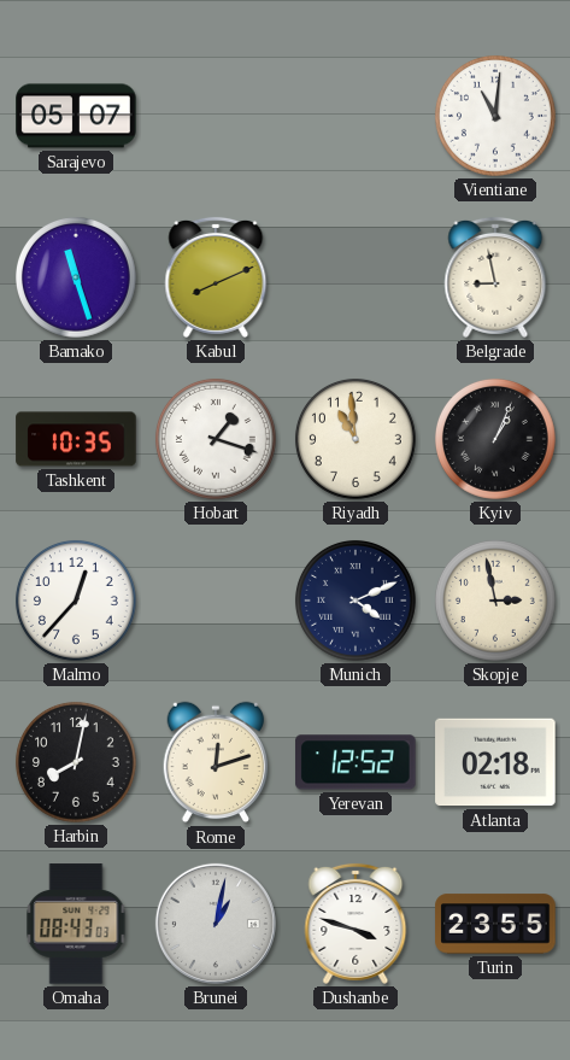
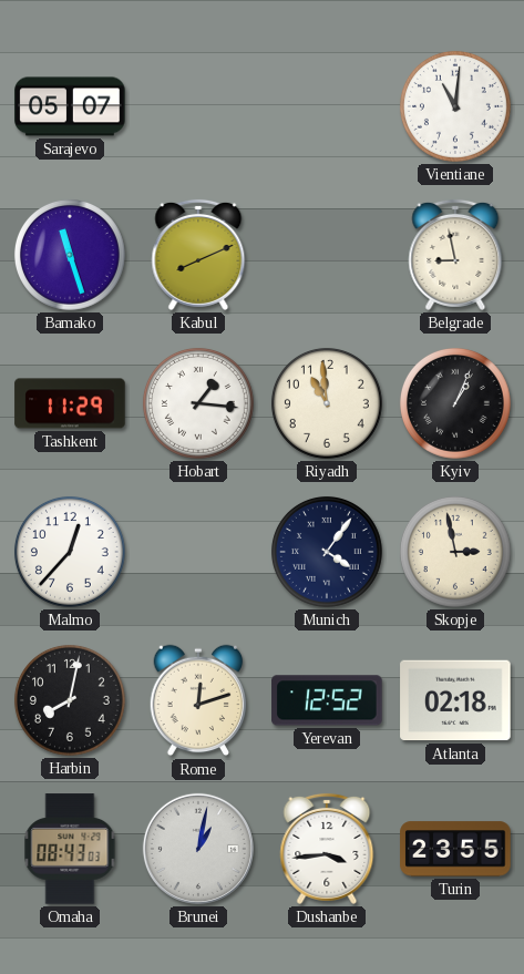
Tashkent: 10:35 -> 11:29 (70, 403)
Hobart: 1:18 -> 1:16 (198, 403)
Munich: 4:11 -> 4:06 (327, 552)
Dushanbe: 3:48 -> 3:44 (327, 849)
